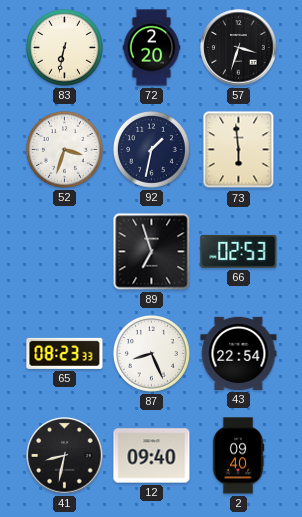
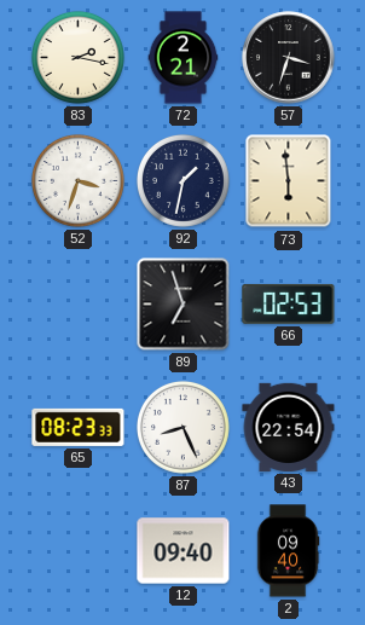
83: 6:32 -> 2:17 (77, 57)
72: 2:20 -> 2:21 (184, 58)
41: 8:32 -> none (65, 456)
